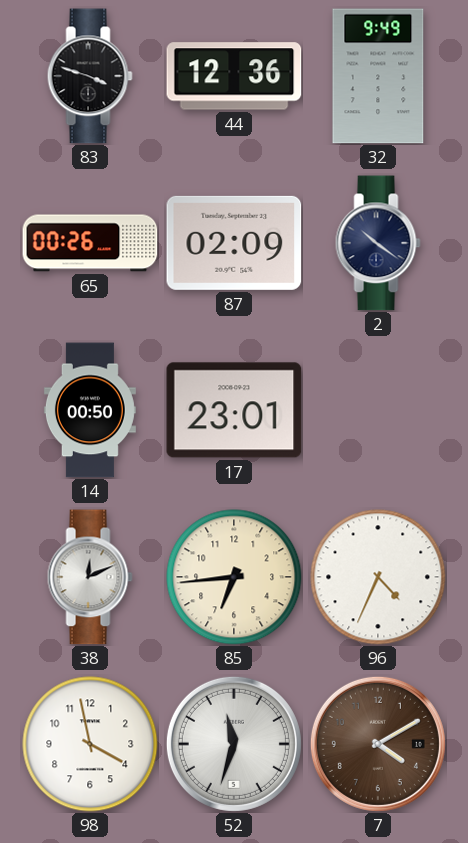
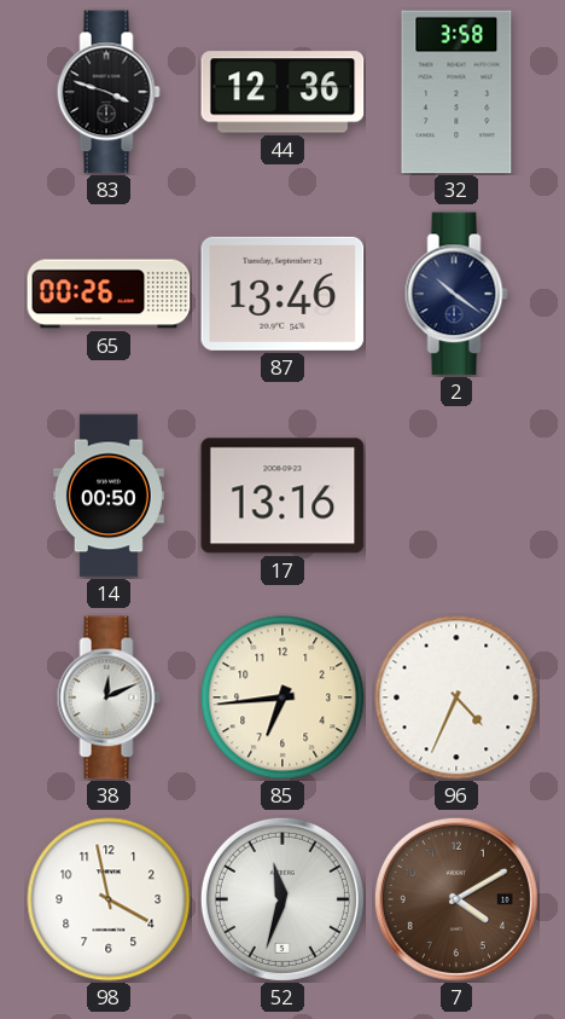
32: 9:49 -> 3:58 (456, 92)
87: 02:09 -> 13:46 (282, 294)
17: 23:01 -> 13:16 (282, 496)
